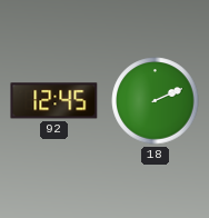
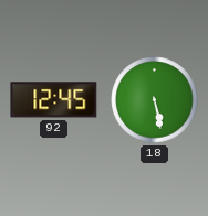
18: 2:11 -> 5:28 (155, 100)
